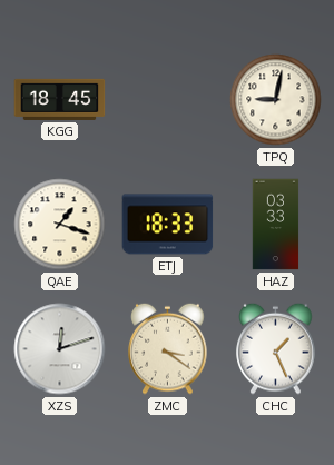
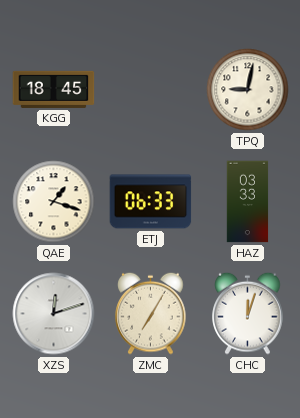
ETJ: 18:33 -> 06:33 (151, 202)
ZMC: 3:21 -> 7:05 (151, 313)
CHC: 1:26 -> 12:03 (248, 313)
